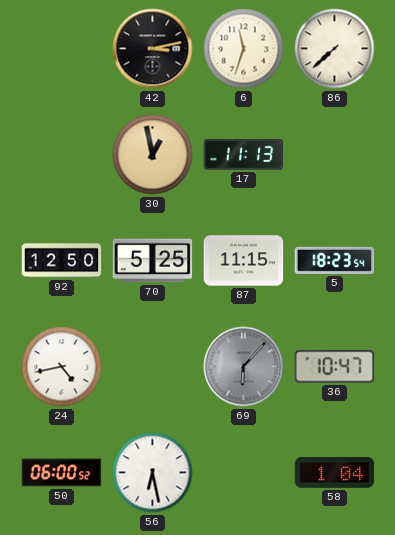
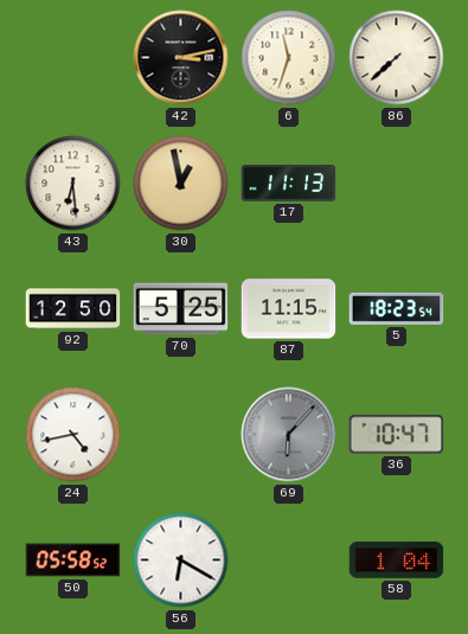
43: none -> 6:29 (73, 184)
50: 06:00 -> 05:58 (73, 561)
56: 6:28 -> 6:20 (181, 561)
